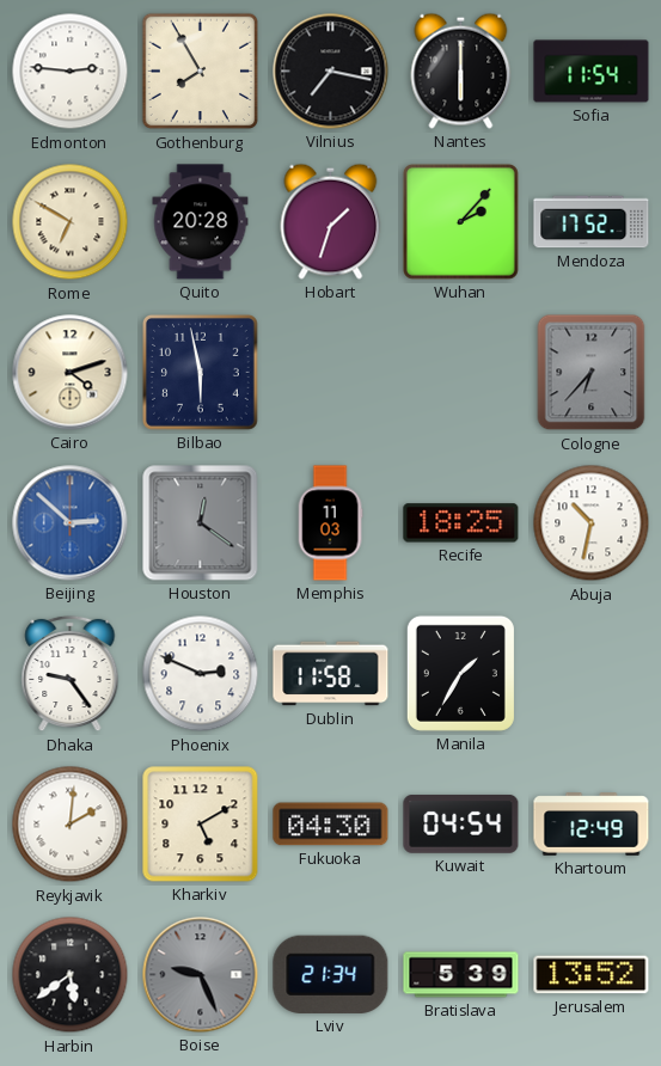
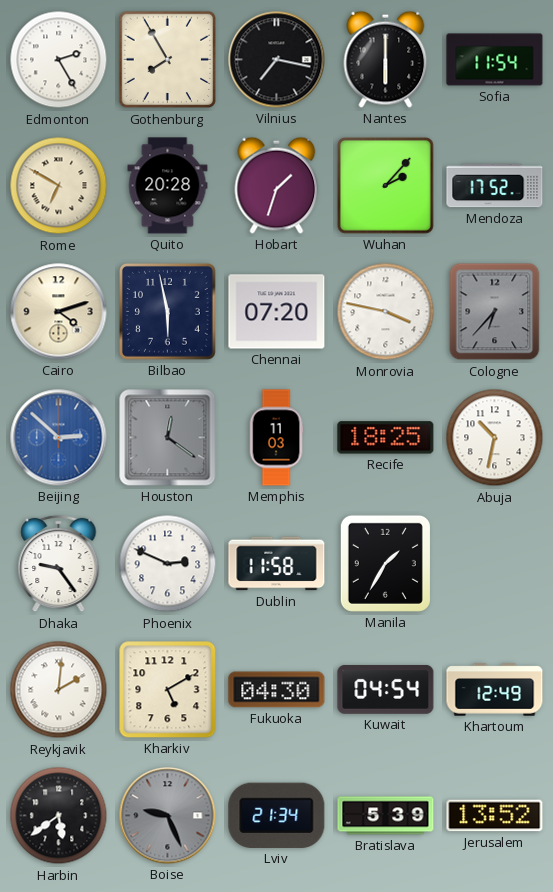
Edmonton: 2:46 -> 2:25 (59, 60)
Chennai: none -> 07:20 (277, 312)
Monrovia: none -> 3:47 (386, 312)
